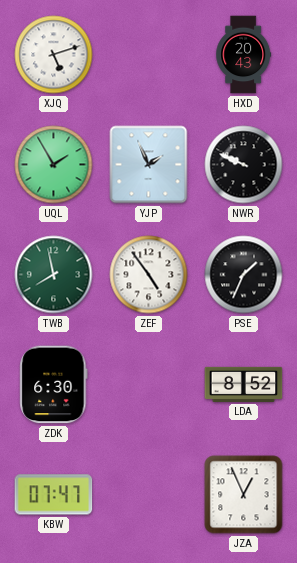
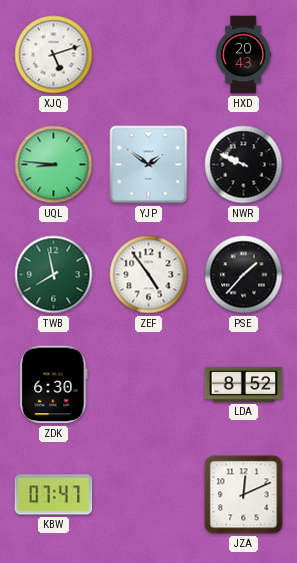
UQL: 1:55 -> 8:46 (54, 165)
YJP: 1:56 -> 1:51 (149, 165)
PSE: 1:34 -> 1:37 (244, 275)
JZA: 12:56 -> 12:11 (244, 495)
